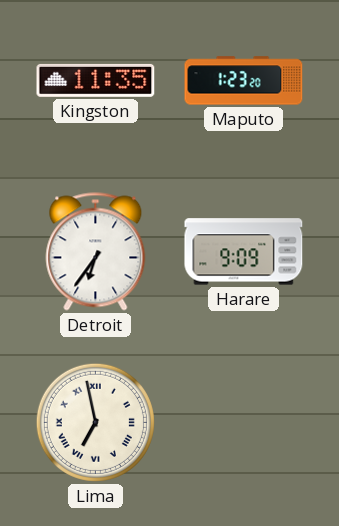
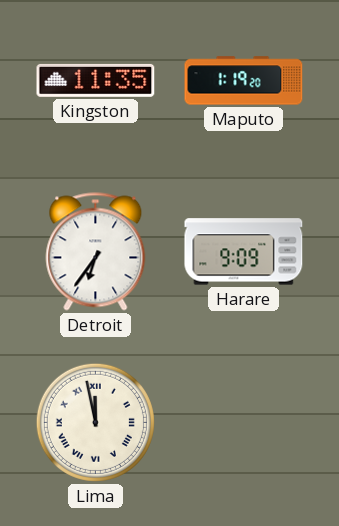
Maputo: 1:23 -> 1:19 (244, 81)
Lima: 6:58 -> 11:58 (95, 422)
